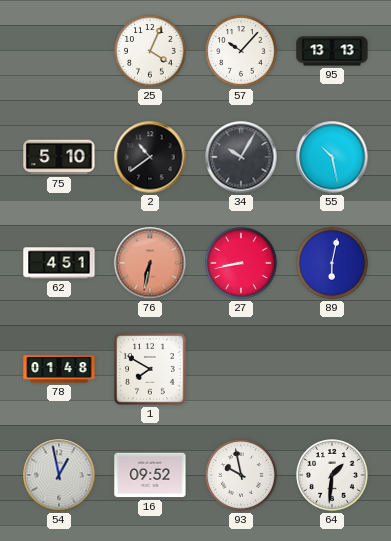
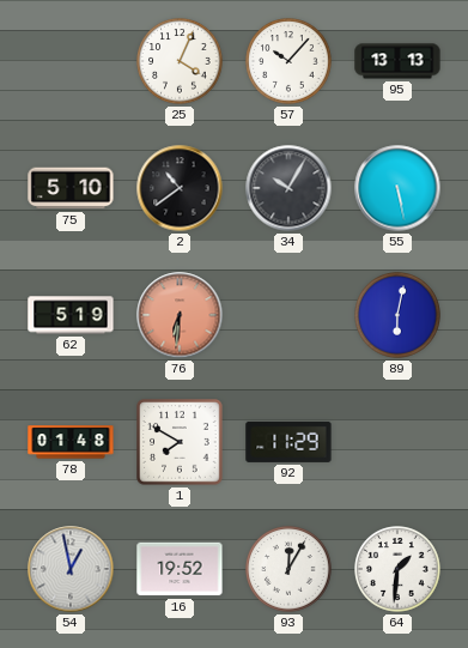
55: 10:28 -> 5:28 (397, 188)
62: 4:51 -> 5:19 (71, 315)
76: 6:32 -> 6:31 (180, 315)
27: 8:43 -> none (241, 263)
92: none -> 11:29 (288, 442)
16: 09:52 -> 19:52 (180, 569)
93: 9:58 -> 12:05 (288, 569)
